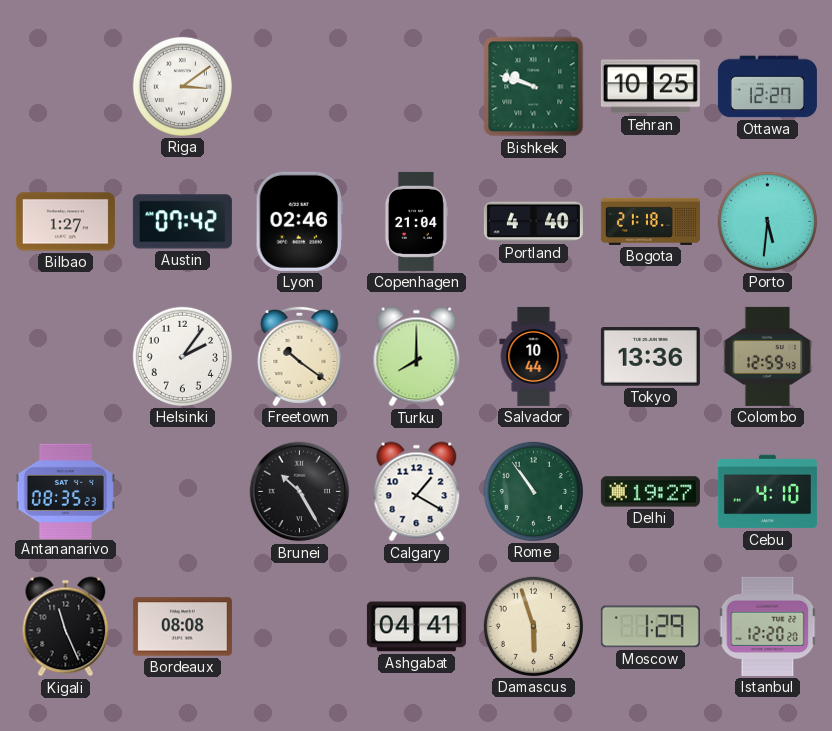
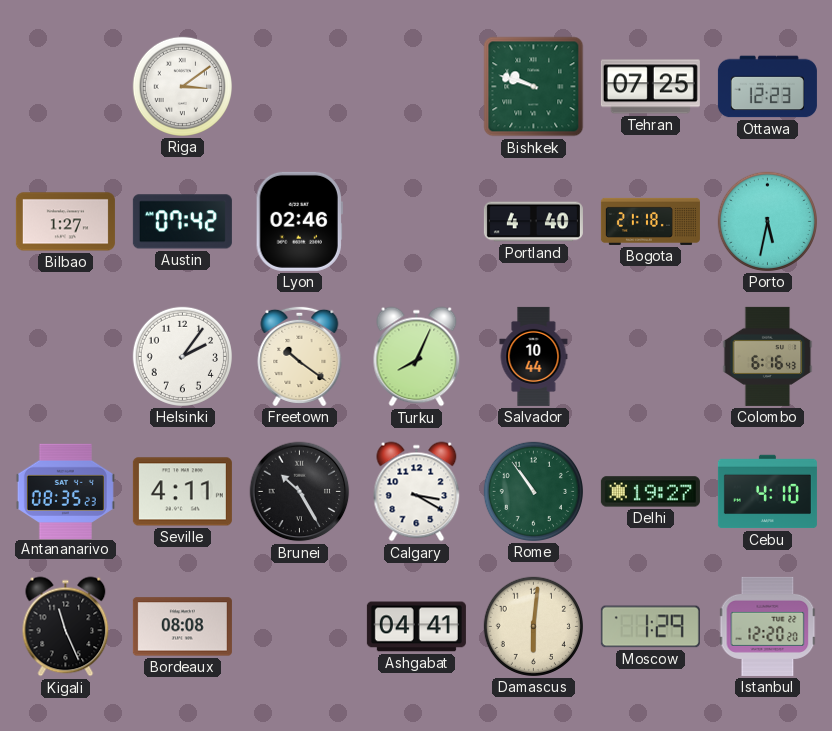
Tehran: 10:25 -> 07:25 (650, 87)
Ottawa: 12:27 -> 12:23 (767, 87)
Copenhagen: 21:04 -> none (416, 221)
Porto: 5:31 -> 5:32 (767, 221)
Turku: 8:00 -> 8:04 (417, 357)
Tokyo: 13:36 -> none (650, 357)
Colombo: 12:59 -> 6:16 (768, 356)
Seville: none -> 4:11 (182, 492)
Calgary: 1:20 -> 3:20 (417, 492)
Damascus: 5:57 -> 6:01 (533, 626)
